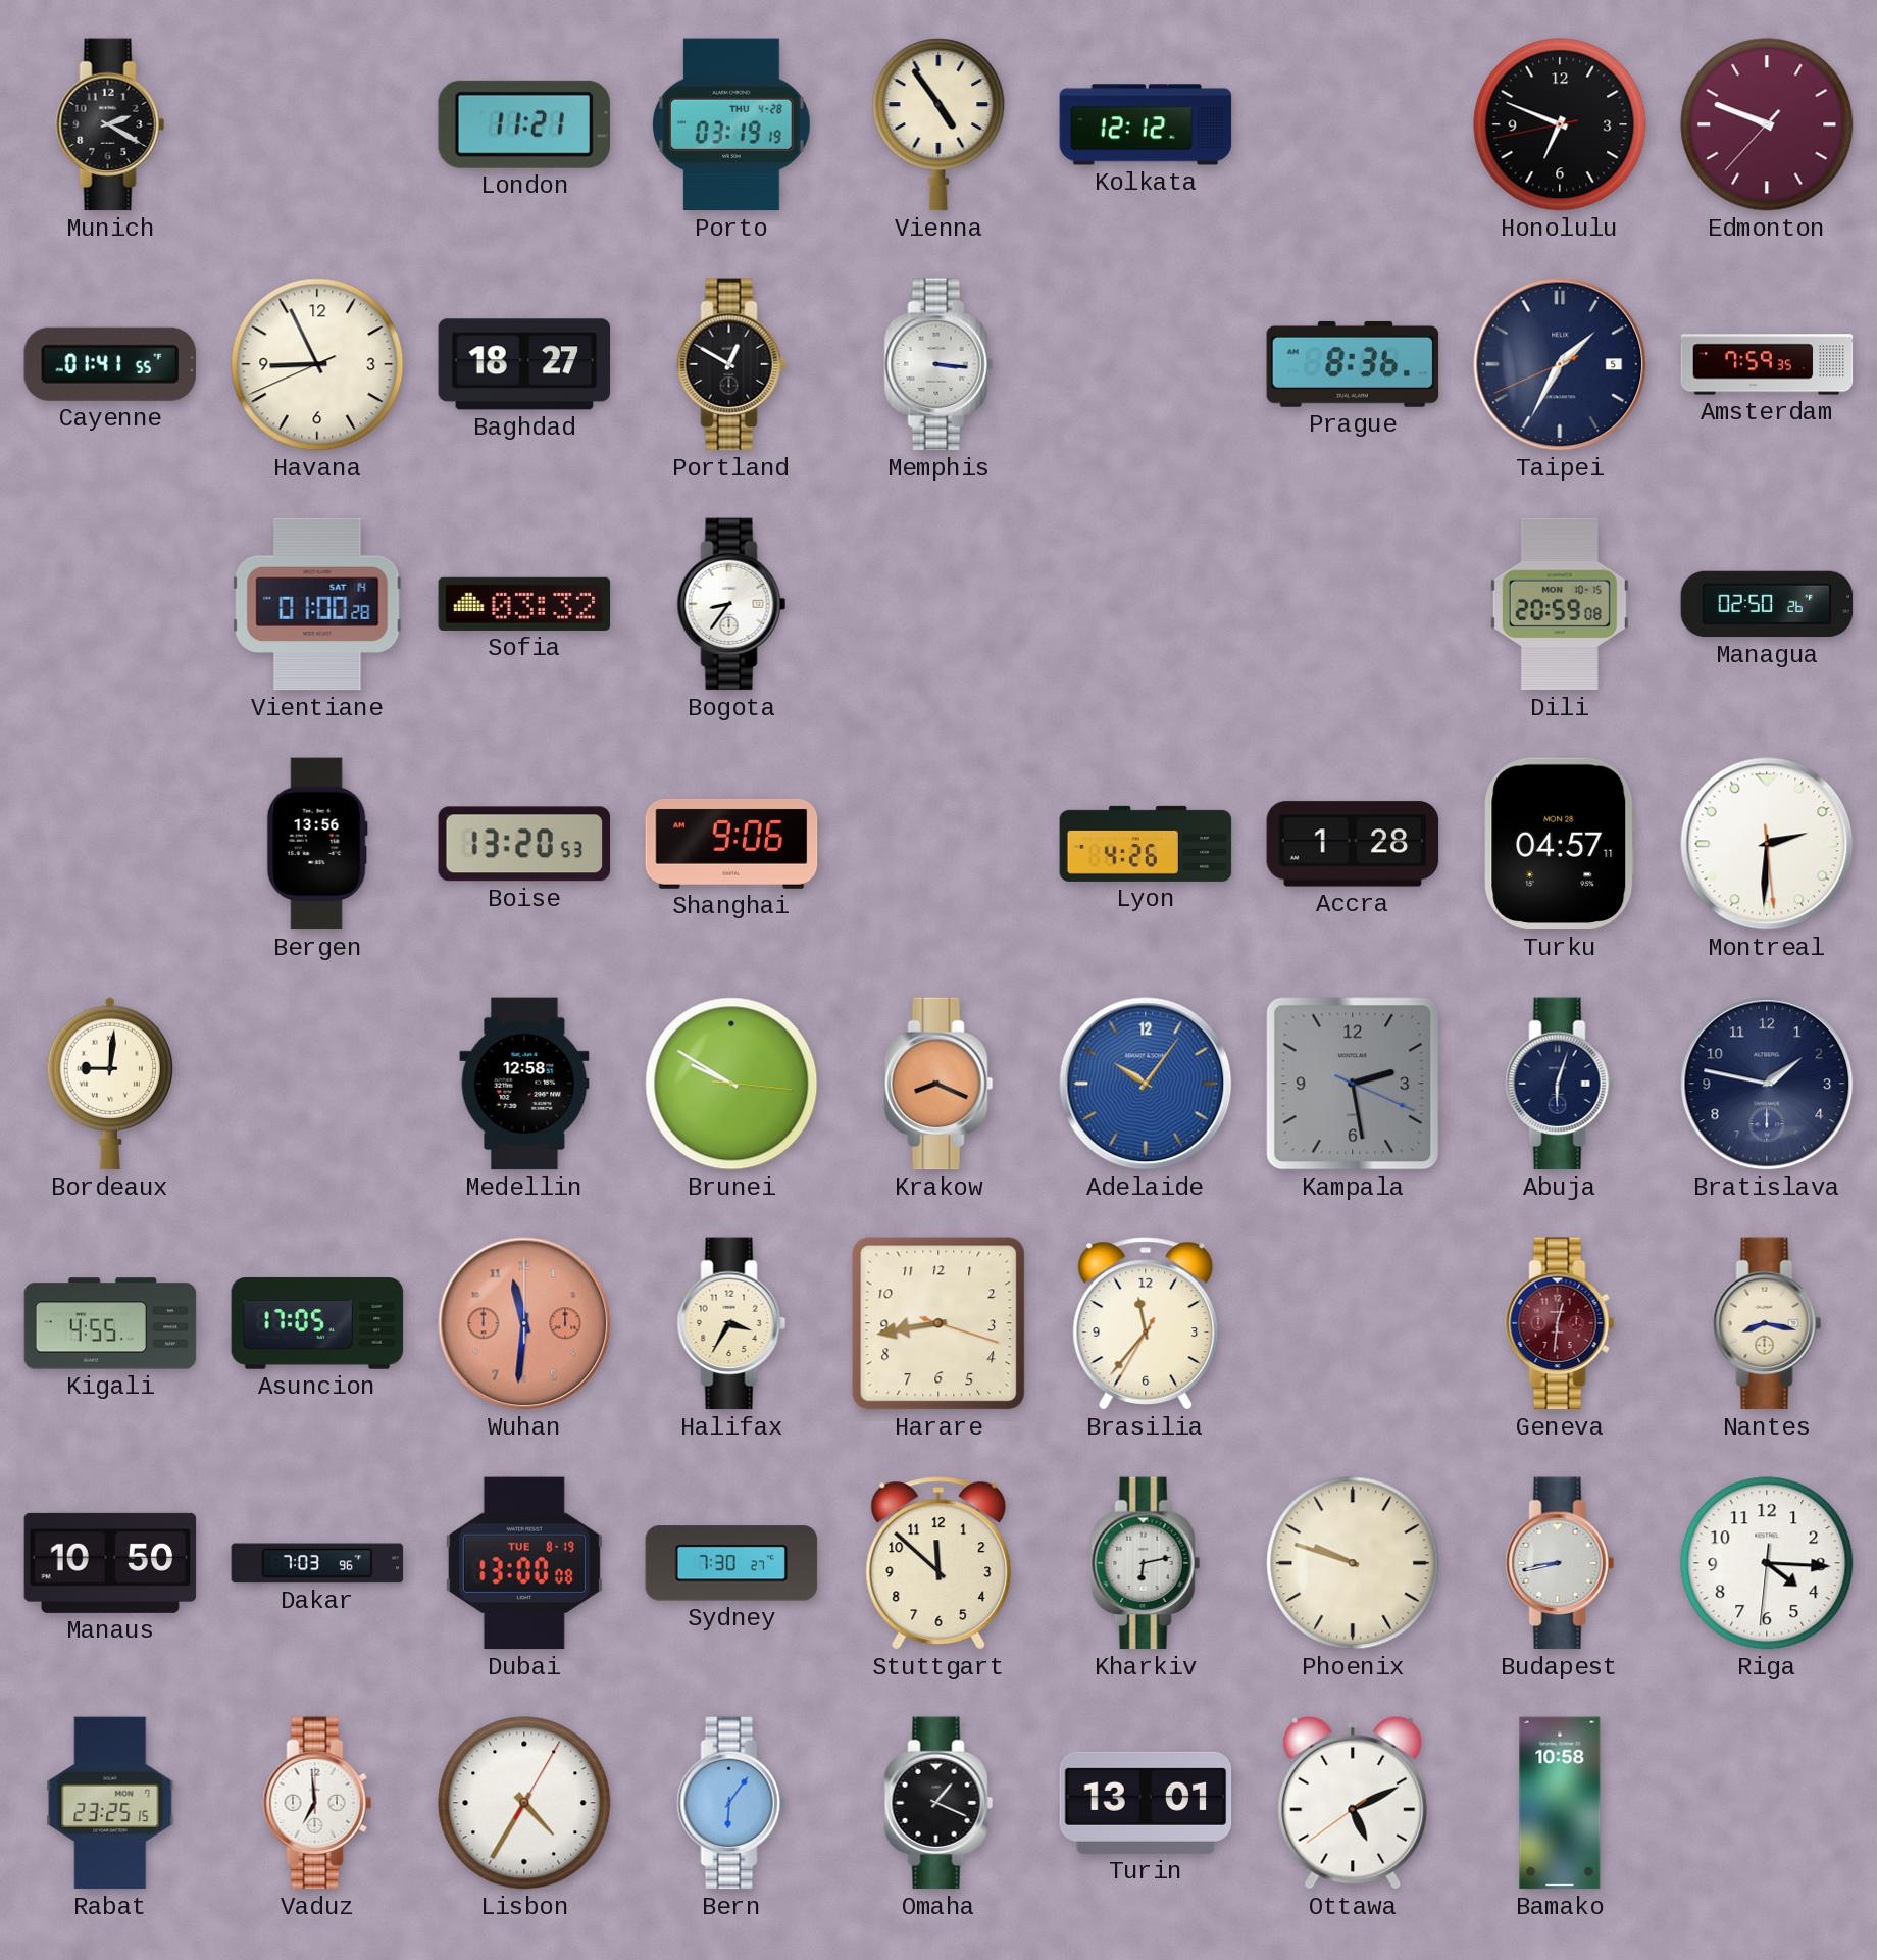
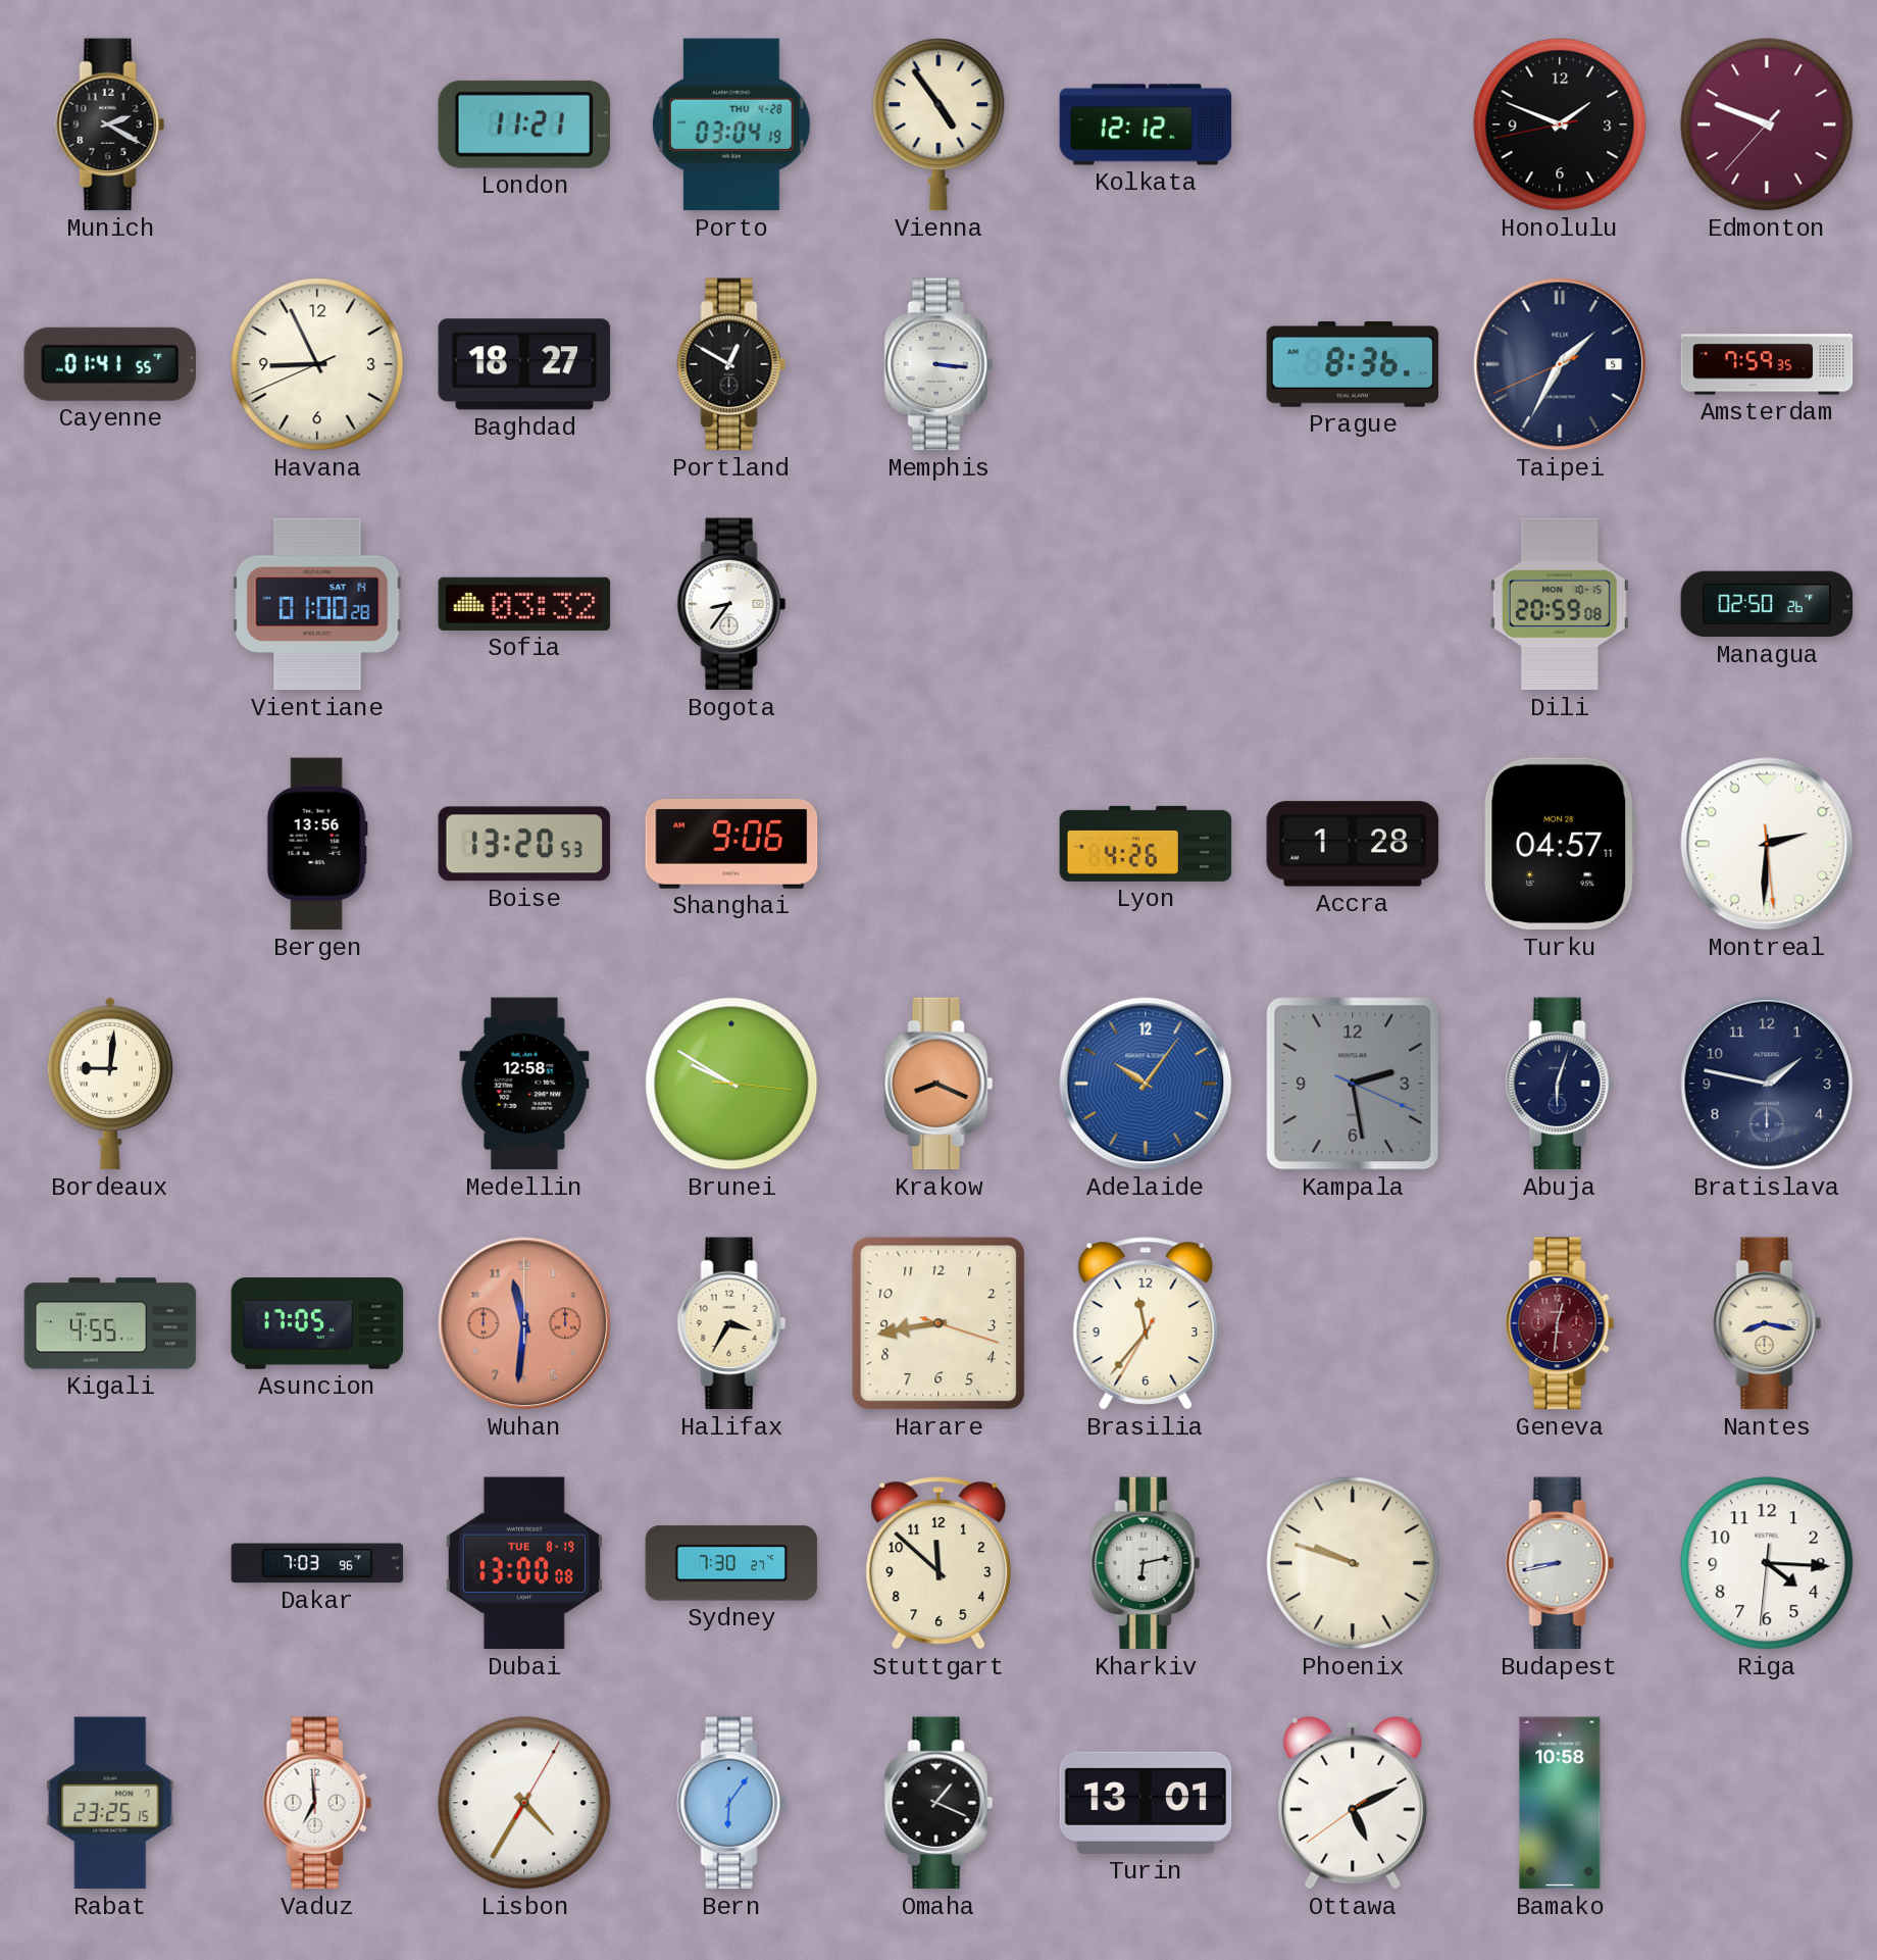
Porto: 03:19 -> 03:04 (731, 124)
Honolulu: 6:48 -> 1:48 (1560, 124)
Manaus: 10:50 -> none (110, 1563)
